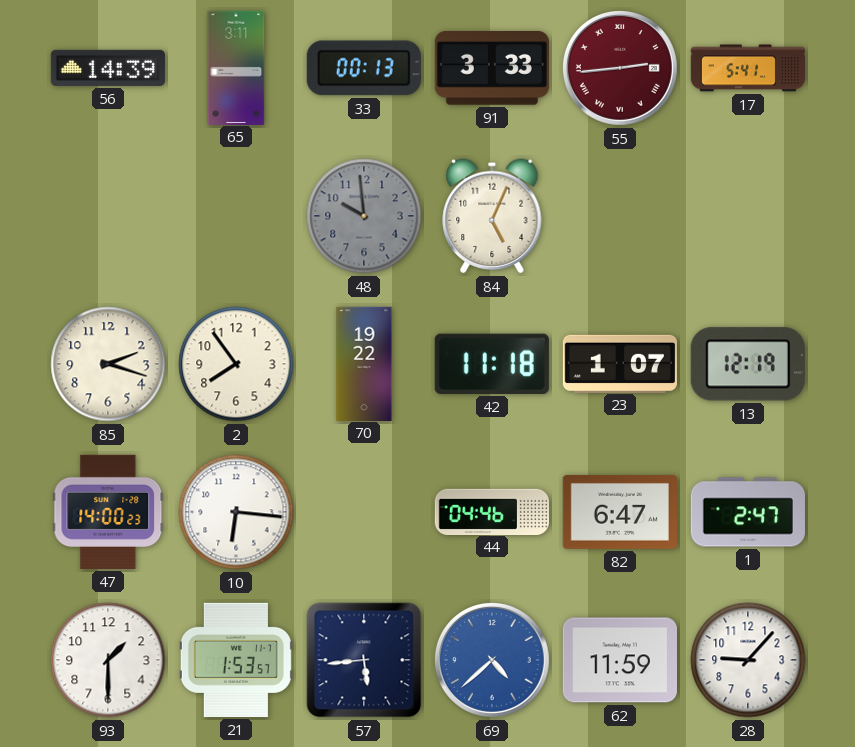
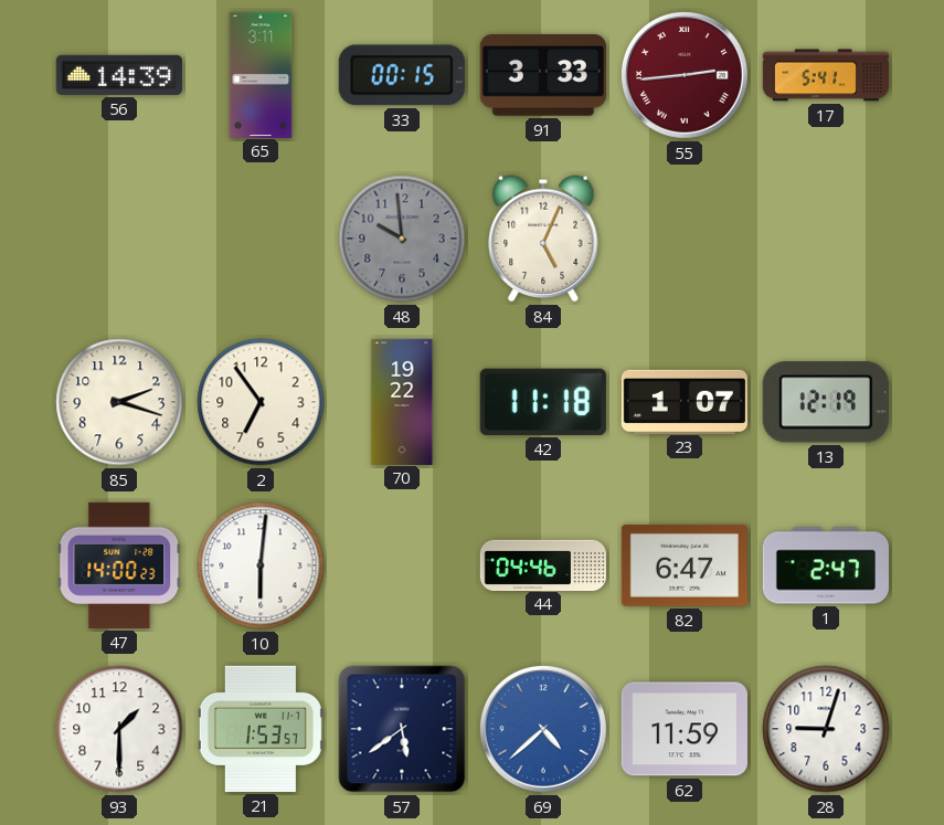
33: 00:13 -> 00:15 (402, 75)
2: 7:54 -> 6:54 (261, 402)
10: 6:16 -> 6:01 (261, 565)
57: 5:44 -> 5:39 (402, 729)
28: 9:07 -> 9:03 (826, 729)
